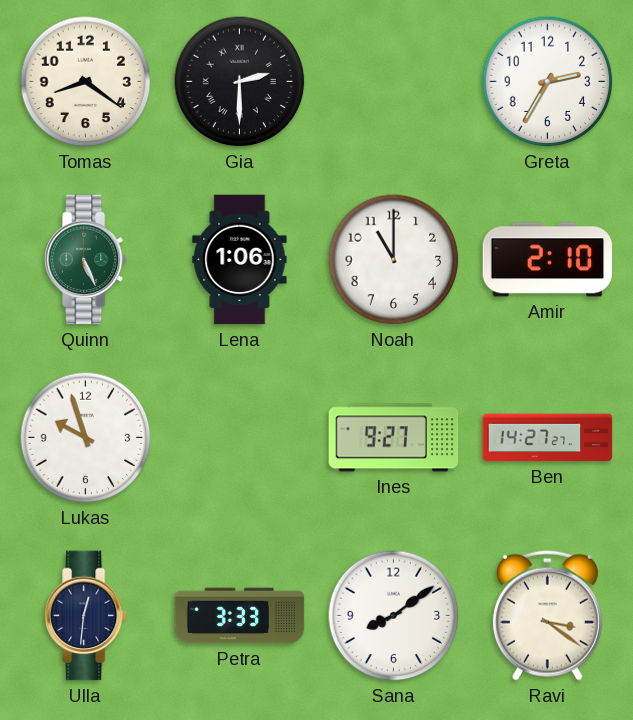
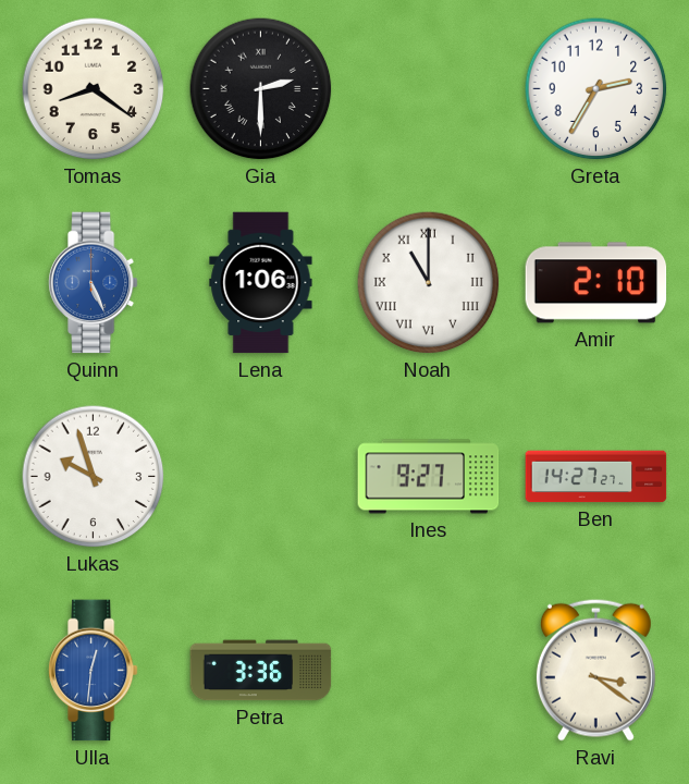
Quinn dial: green -> blue (93, 283)
Noah numerals: Arabic -> Roman (429, 283)
Ulla dial: navy -> blue (93, 671)
Petra: 3:33 -> 3:36 (261, 671)
Sana: 8:09 -> none (394, 616)
